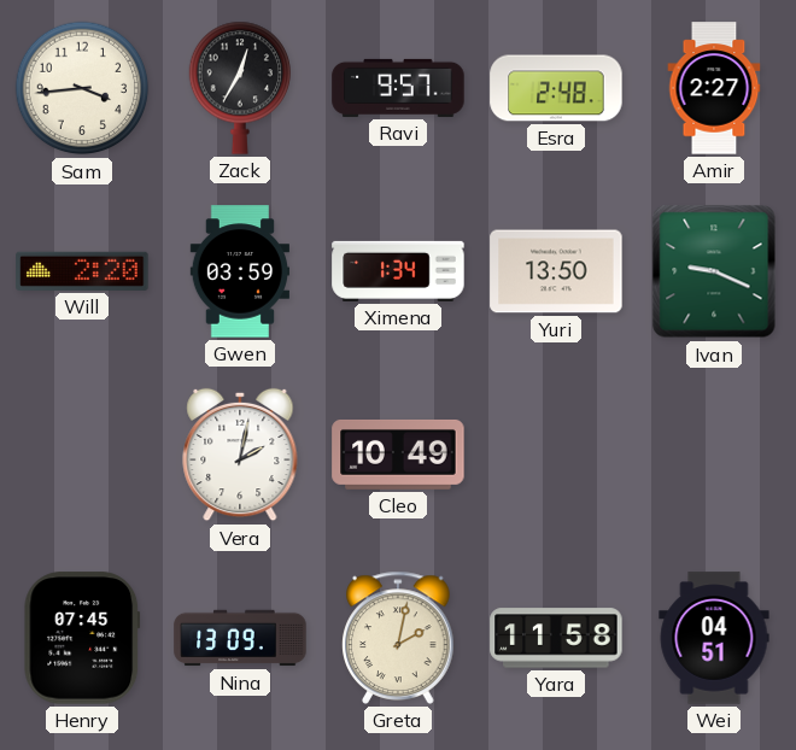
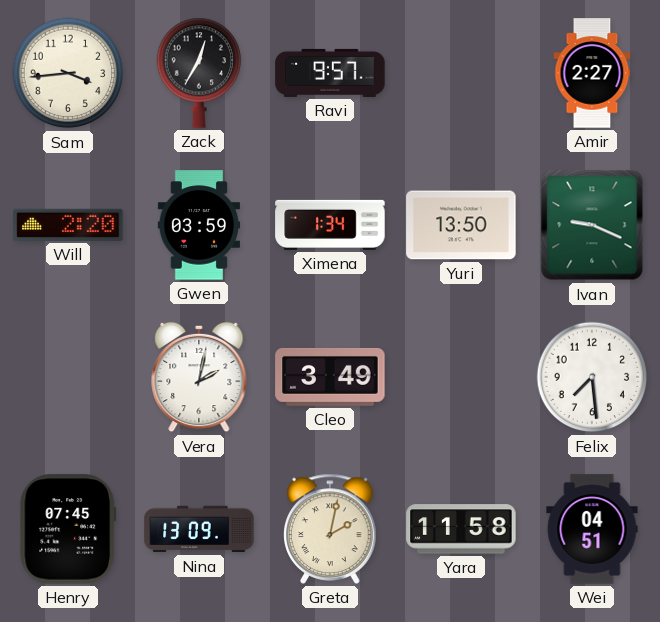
Esra: 2:48 -> none (556, 88)
Cleo: 10:49 -> 3:49 (330, 377)
Felix: none -> 7:29 (592, 377)
